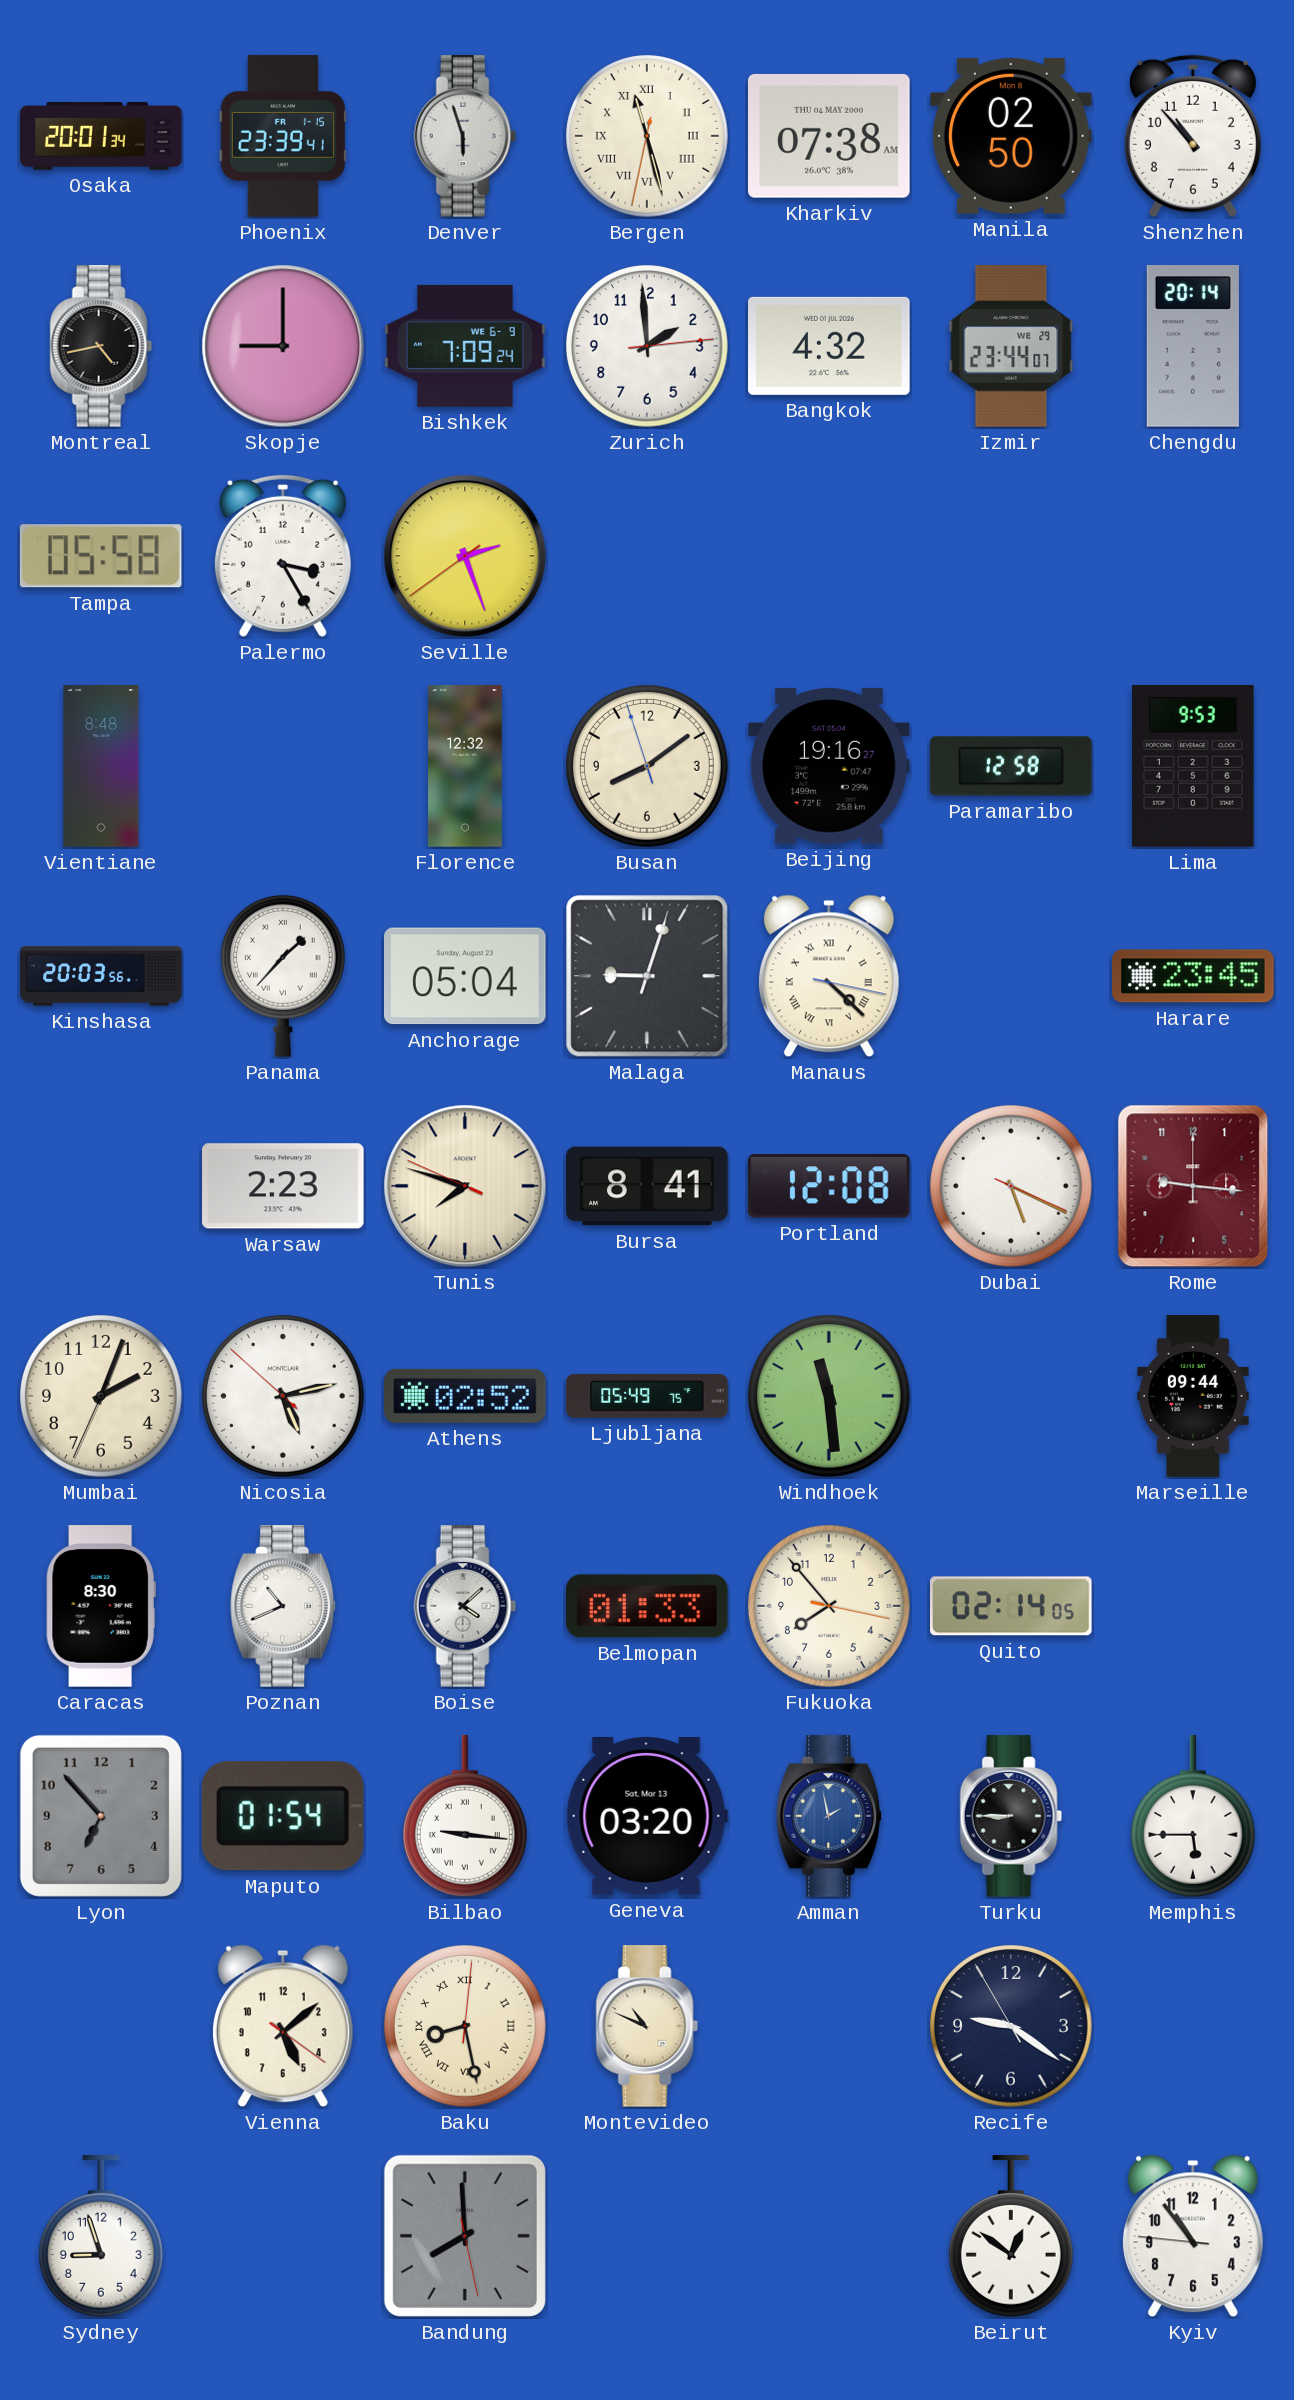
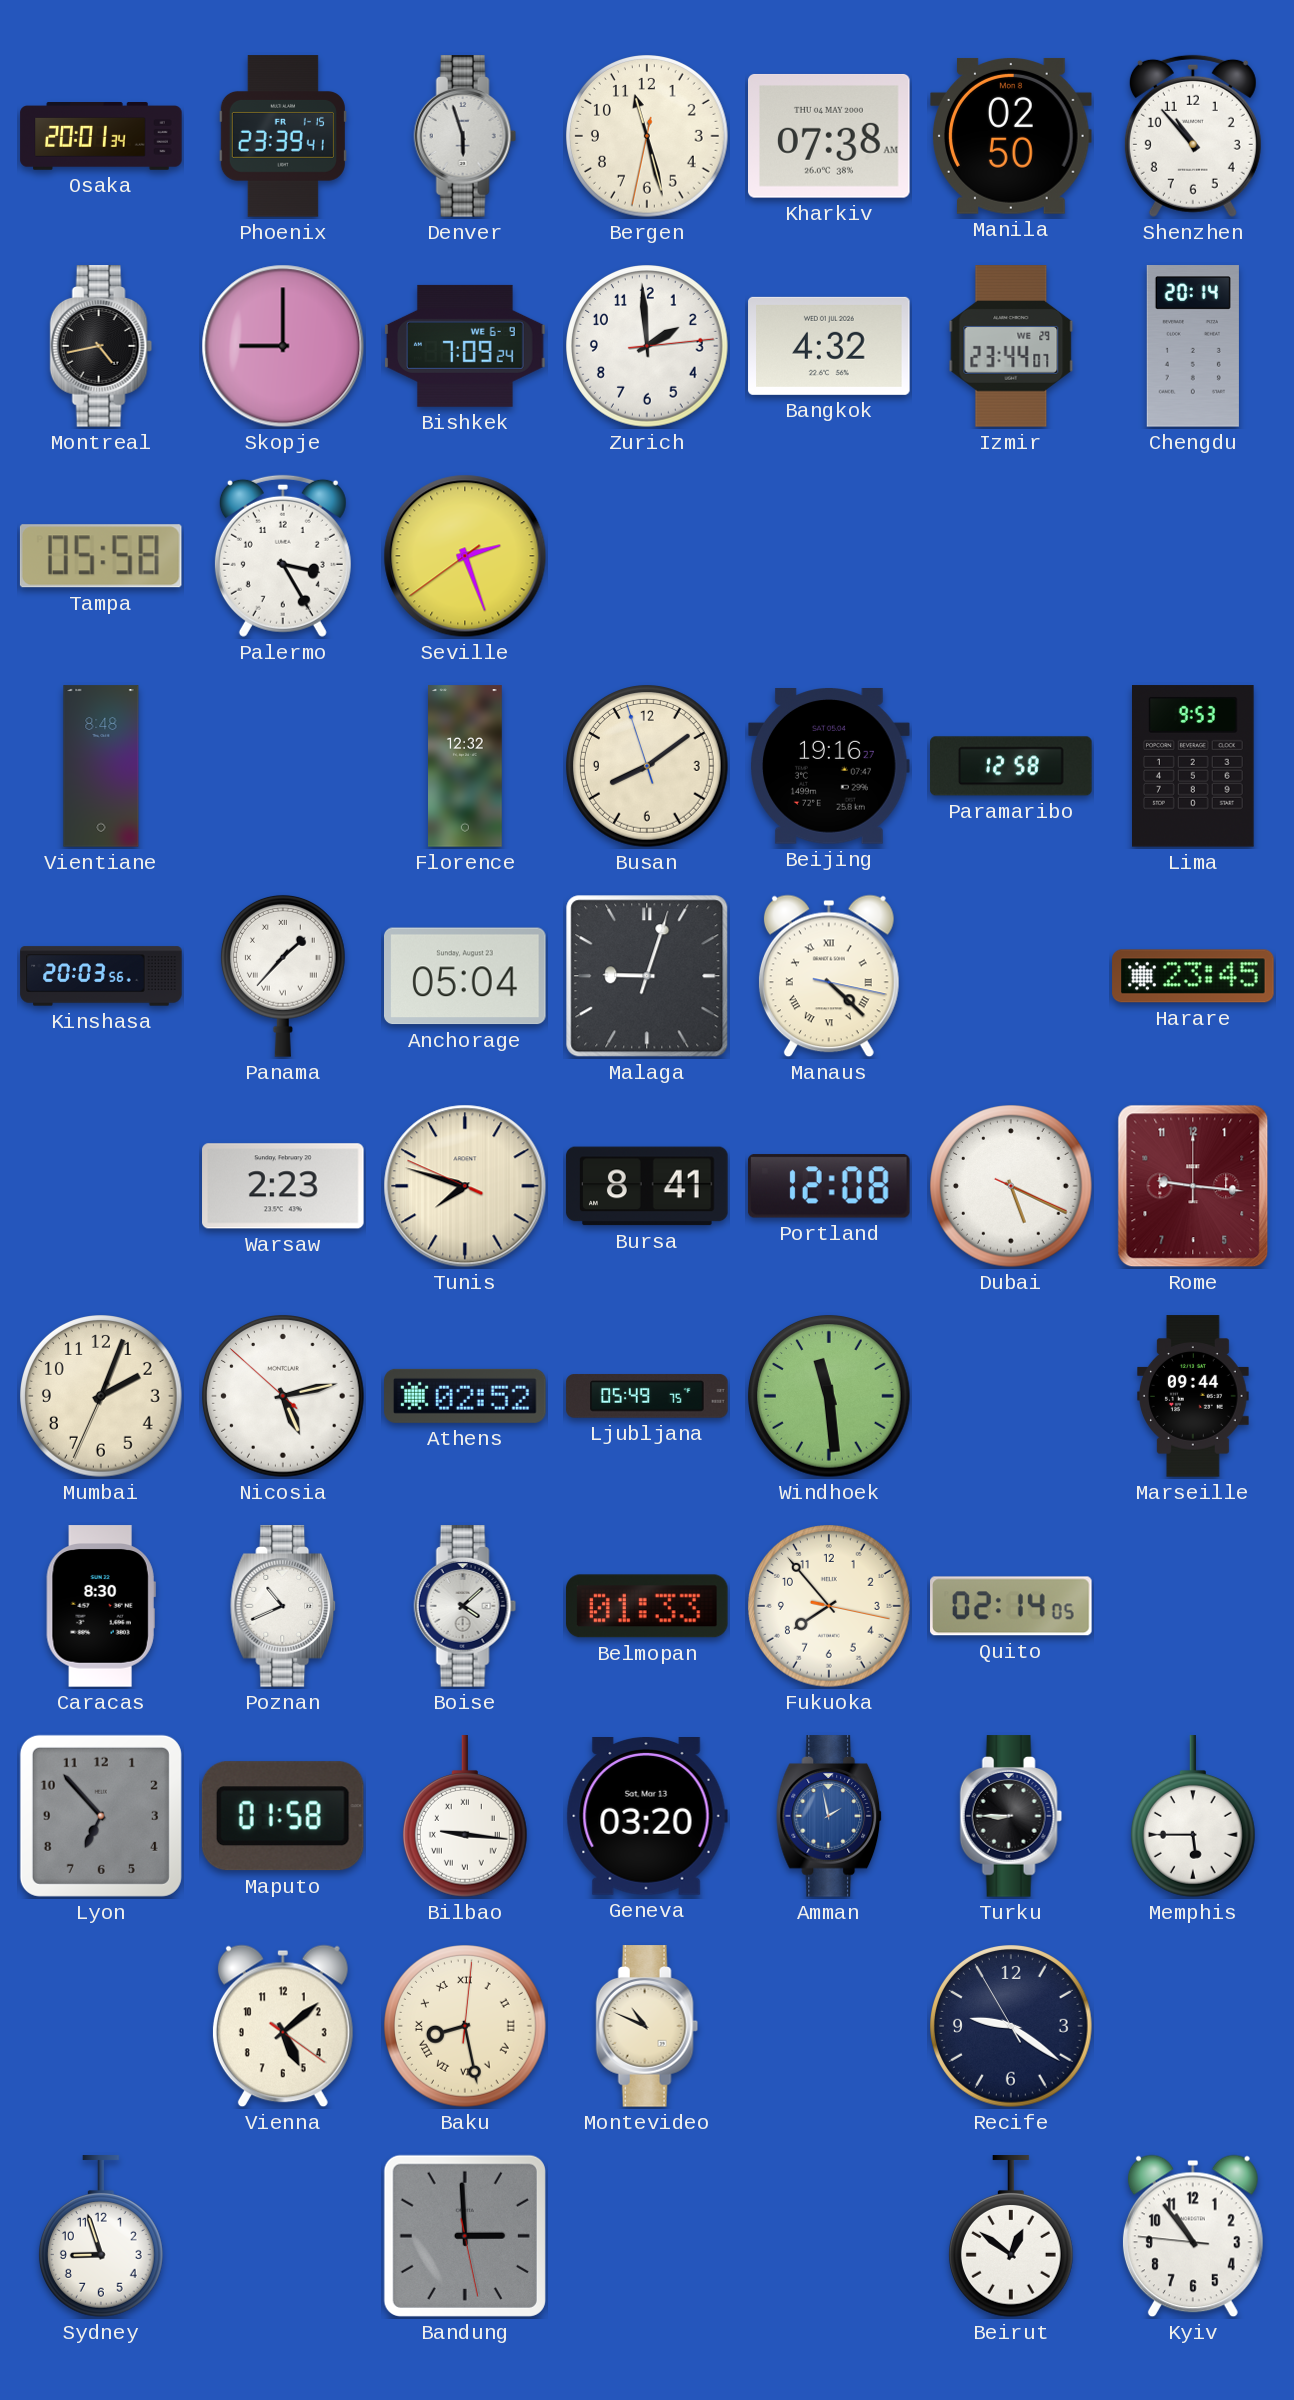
Bergen numerals: Roman -> Arabic (648, 137)
Maputo: 01:54 -> 01:58 (283, 1816)
Bandung: 7:59 -> 2:59 (465, 2236)
